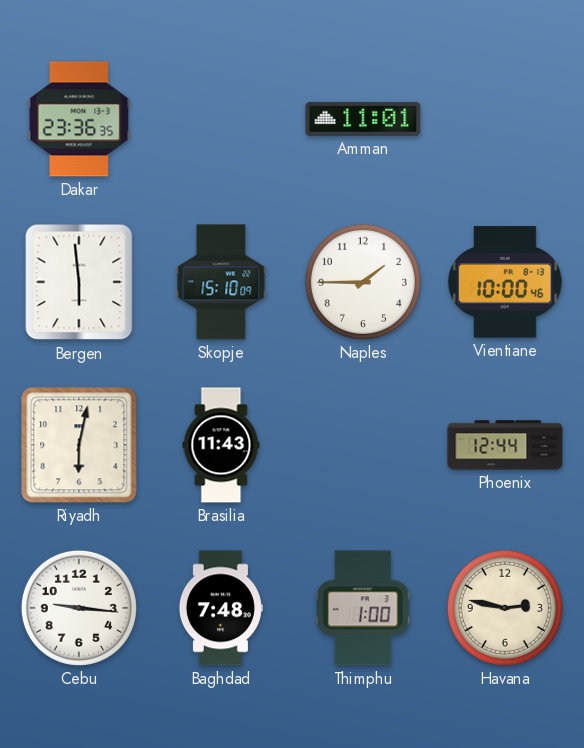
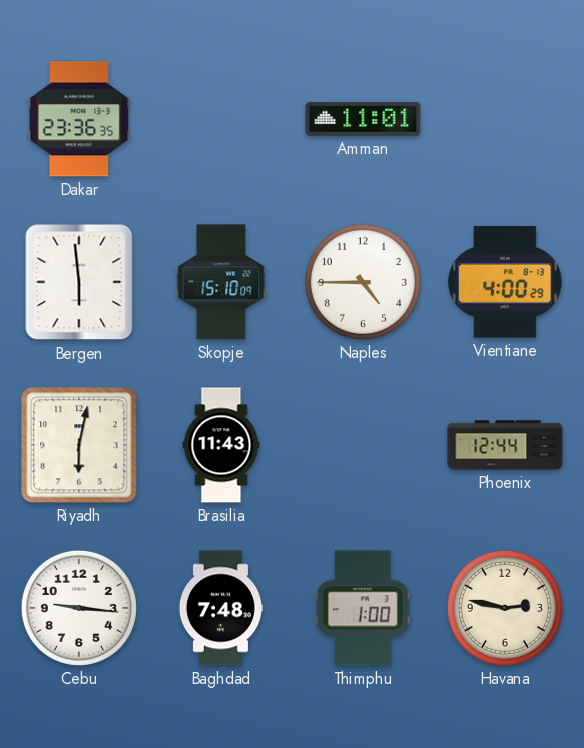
Naples: 1:45 -> 4:45 (363, 282)
Vientiane: 10:00 -> 4:00 (505, 282)
